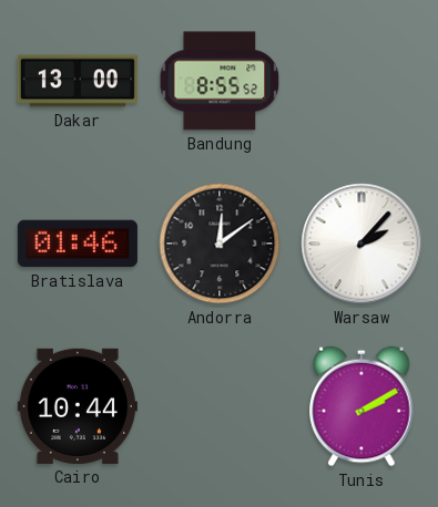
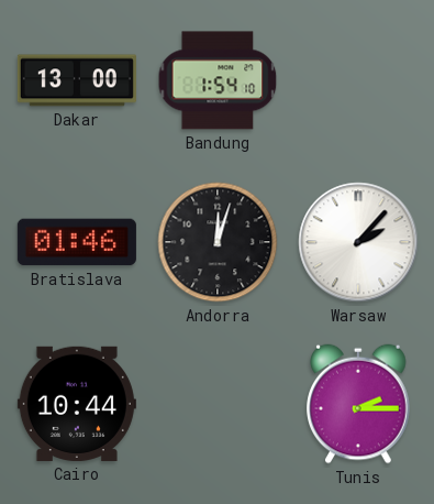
Bandung: 8:55 -> 1:54 (218, 80)
Andorra: 12:09 -> 12:03 (218, 242)
Tunis: 2:10 -> 2:15 (358, 404)
